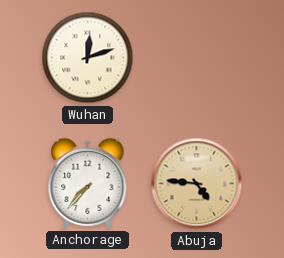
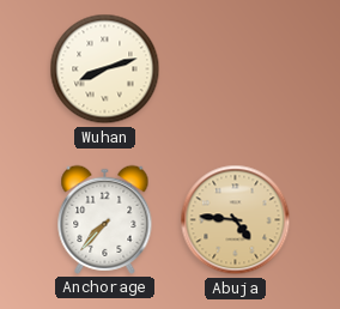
Wuhan: 12:12 -> 8:12 (105, 69)
